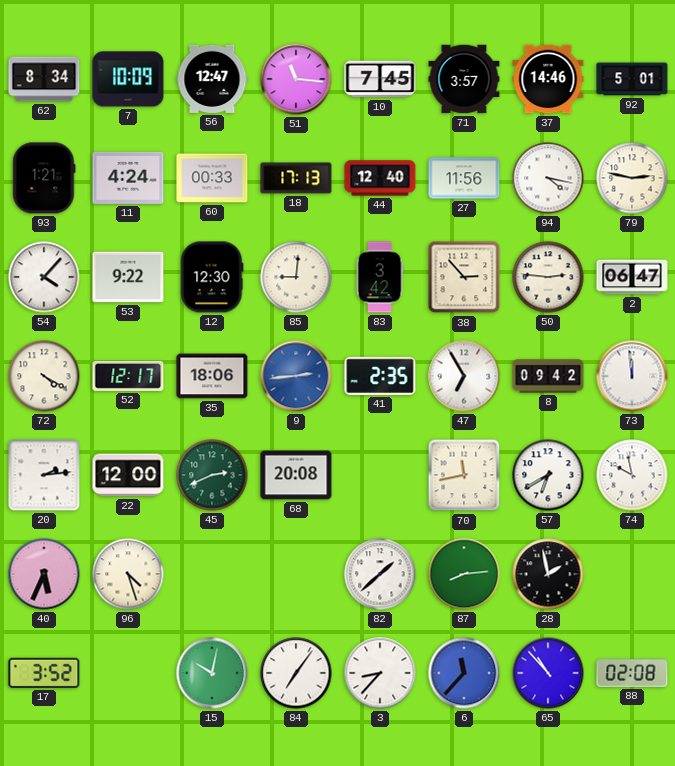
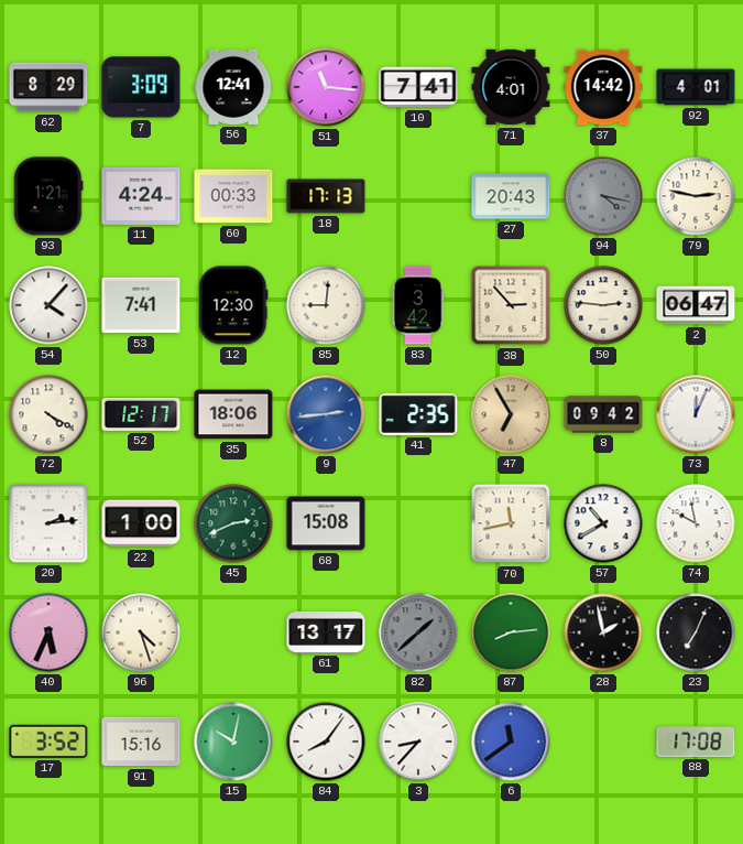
62: 8:34 -> 8:29 (48, 87)
7: 10:09 -> 3:09 (141, 87)
56: 12:47 -> 12:41 (233, 87)
10: 7:45 -> 7:41 (418, 87)
71: 3:57 -> 4:01 (511, 87)
37: 14:46 -> 14:42 (603, 87)
92: 5:01 -> 4:01 (696, 87)
44: 12:40 -> none (380, 178)
27: 11:56 -> 20:43 (511, 196)
94 dial: white -> grey (603, 196)
53: 9:22 -> 7:41 (141, 305)
47 dial: white -> champagne (511, 414)
73: 11:59 -> 12:04 (696, 414)
22: 12:00 -> 1:00 (141, 523)
68: 20:08 -> 15:08 (326, 523)
57: 6:40 -> 10:40 (603, 523)
61: none -> 13:17 (326, 632)
82 dial: white -> grey (418, 632)
23: none -> 7:04 (696, 632)
91: none -> 15:16 (141, 742)
84: 7:06 -> 8:06 (326, 742)
6: 11:37 -> 11:39 (511, 742)
65: 10:53 -> none (548, 673)
88: 02:08 -> 17:08 (696, 742)
